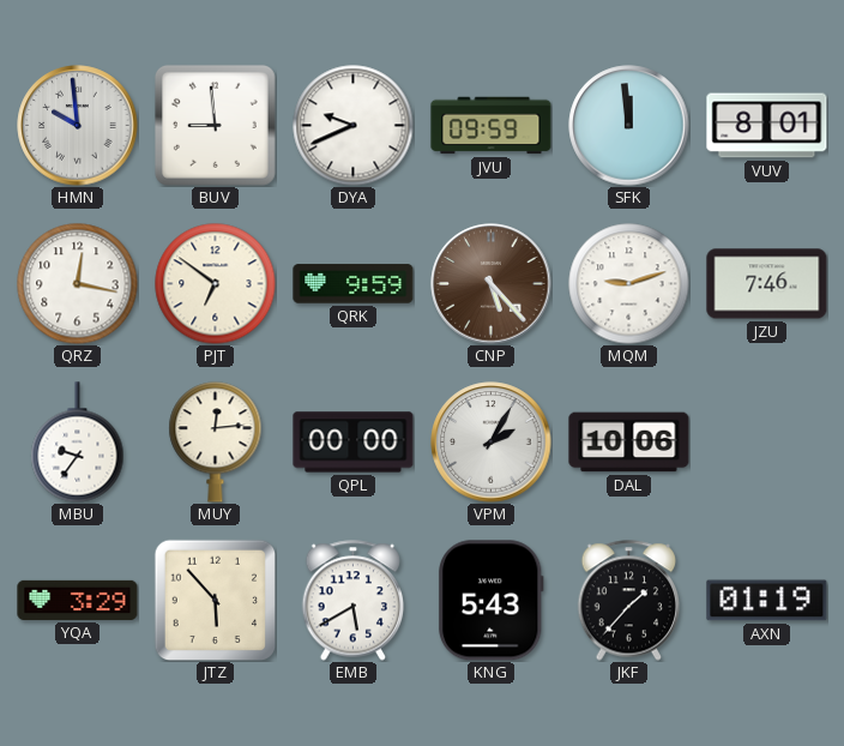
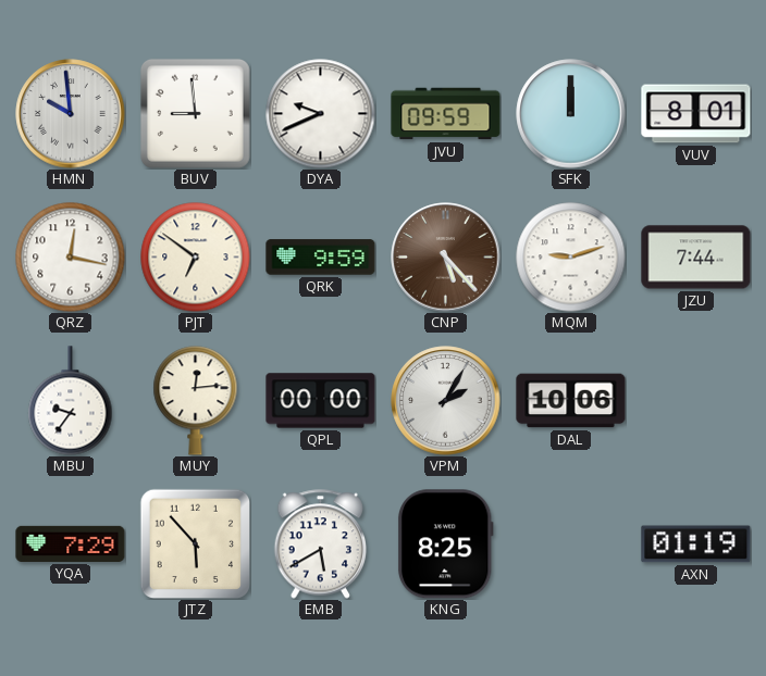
SFK: 11:59 -> 12:00 (571, 114)
JZU: 7:46 -> 7:44 (696, 258)
YQA: 3:29 -> 7:29 (71, 543)
KNG: 5:43 -> 8:25 (445, 544)
JKF: 1:37 -> none (629, 601)
